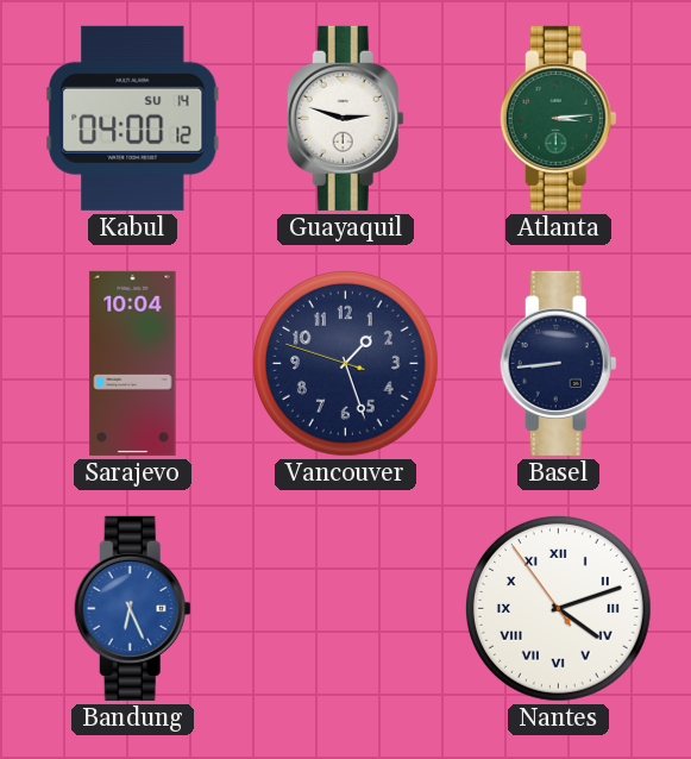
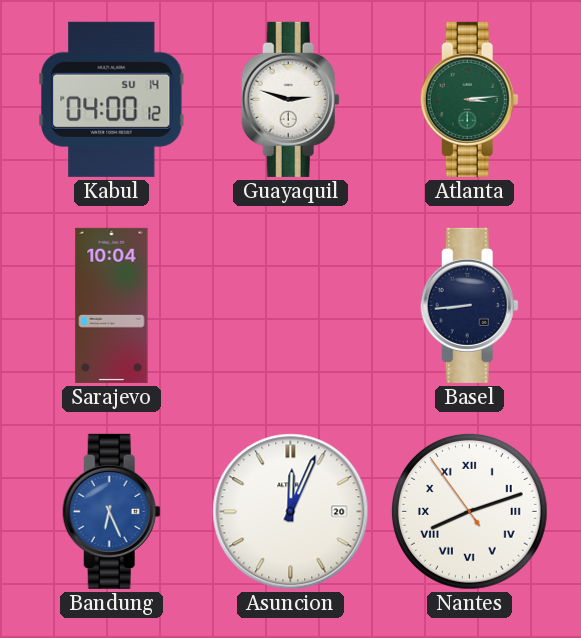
Vancouver: 1:26 -> none (346, 364)
Asuncion: none -> 12:04 (291, 512)
Nantes: 4:11 -> 8:11 (470, 512)
